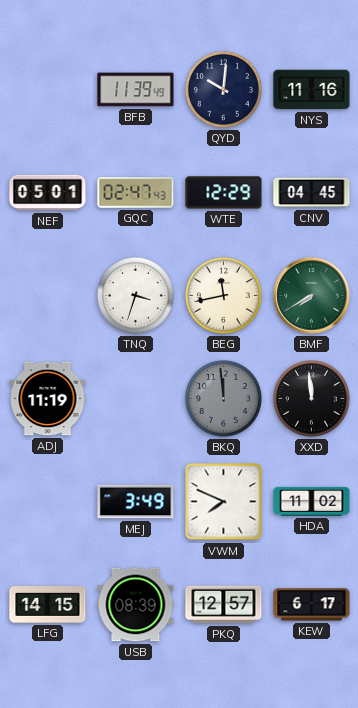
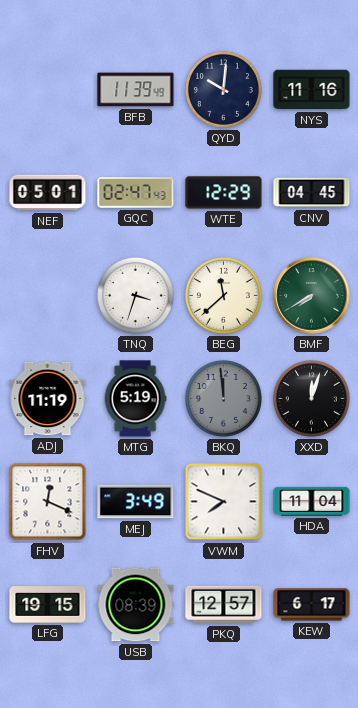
BEG: 11:43 -> 11:38 (223, 295)
MTG: none -> 5:19 (135, 399)
XXD: 11:59 -> 12:03 (311, 398)
FHV: none -> 12:19 (48, 502)
HDA: 11:02 -> 11:04 (312, 501)
LFG: 14:15 -> 19:15 (48, 605)
